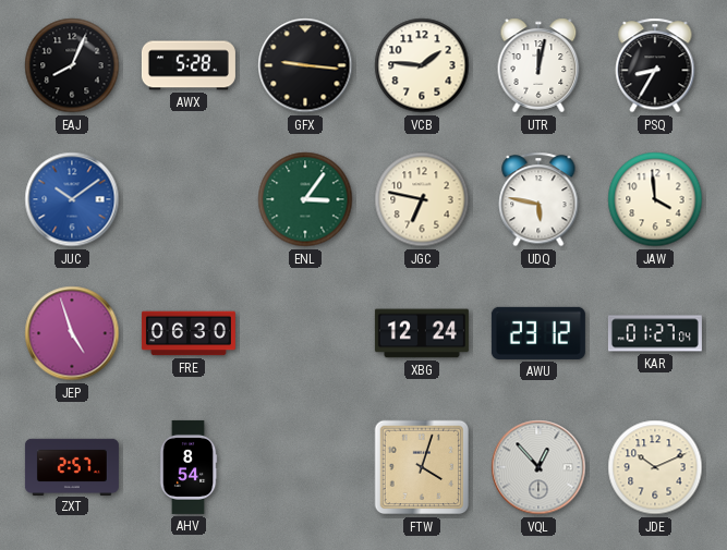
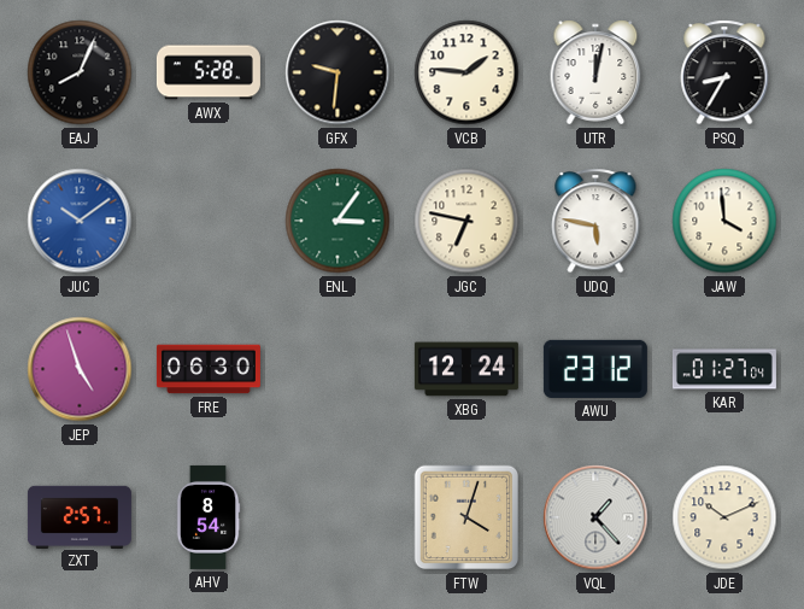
GFX: 9:16 -> 9:31 (338, 72)
VQL: 12:53 -> 1:23 (595, 517)
